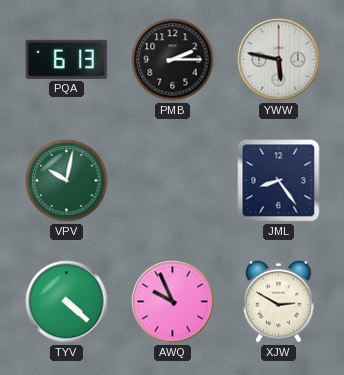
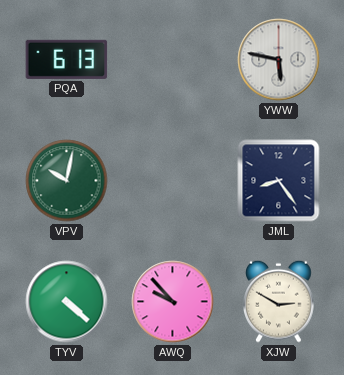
PMB: 2:15 -> none (173, 60)
AWQ: 9:56 -> 9:53 (173, 302)
